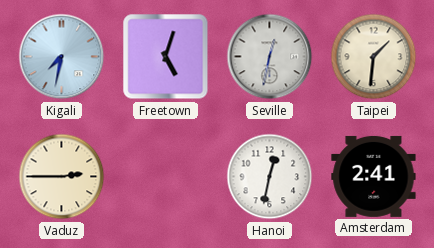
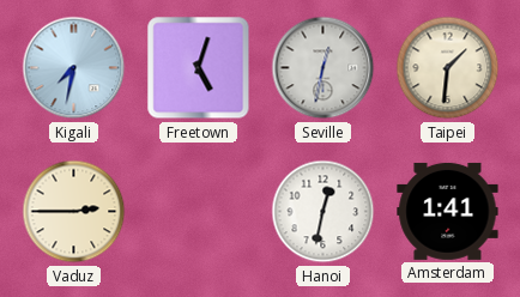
Amsterdam: 2:41 -> 1:41 (448, 211)
